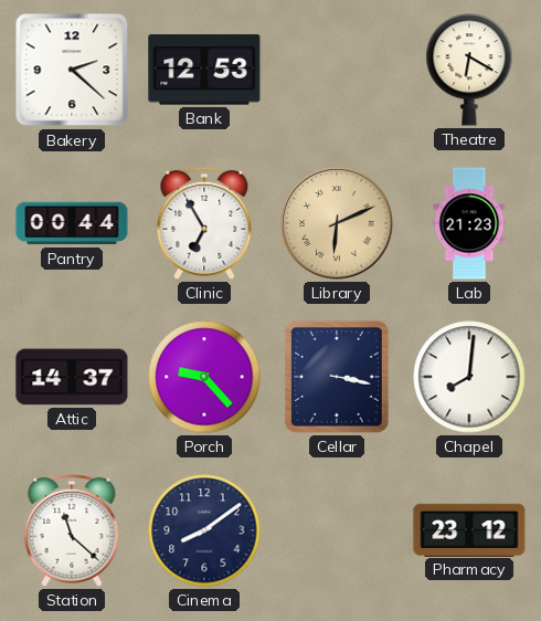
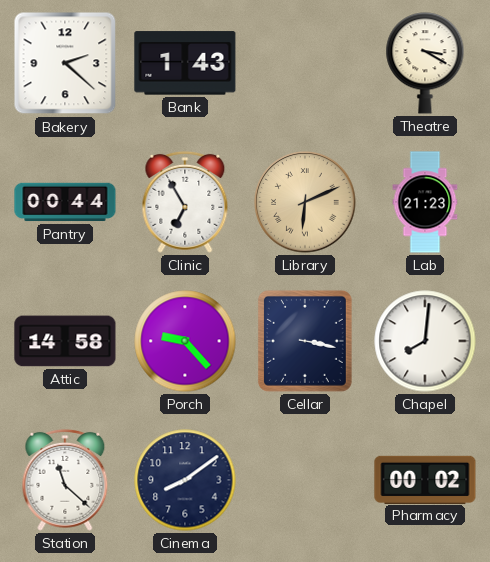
Bank: 12:53 -> 1:43 (185, 63)
Theatre: 6:20 -> 3:20 (425, 63)
Attic: 14:37 -> 14:58 (65, 341)
Pharmacy: 23:12 -> 00:02 (425, 479)
